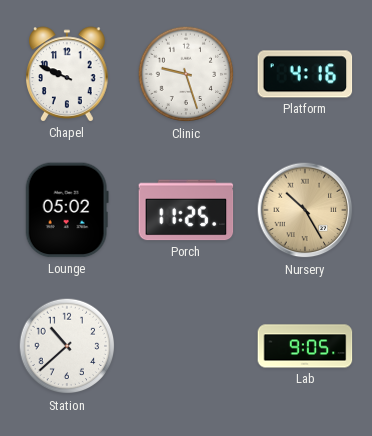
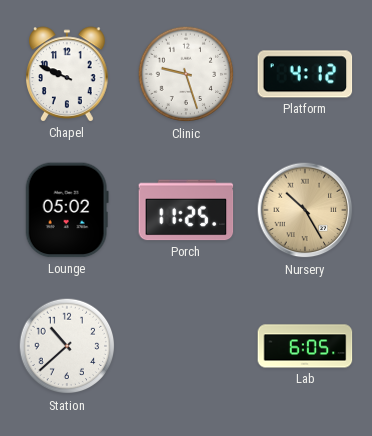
Platform: 4:16 -> 4:12 (305, 74)
Lab: 9:05 -> 6:05 (305, 346)
